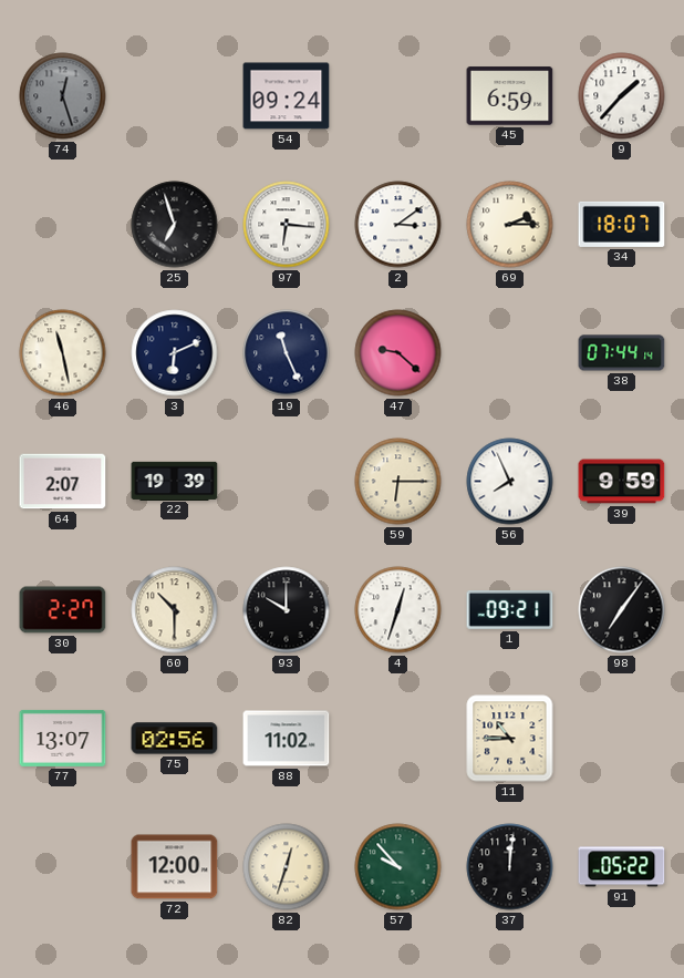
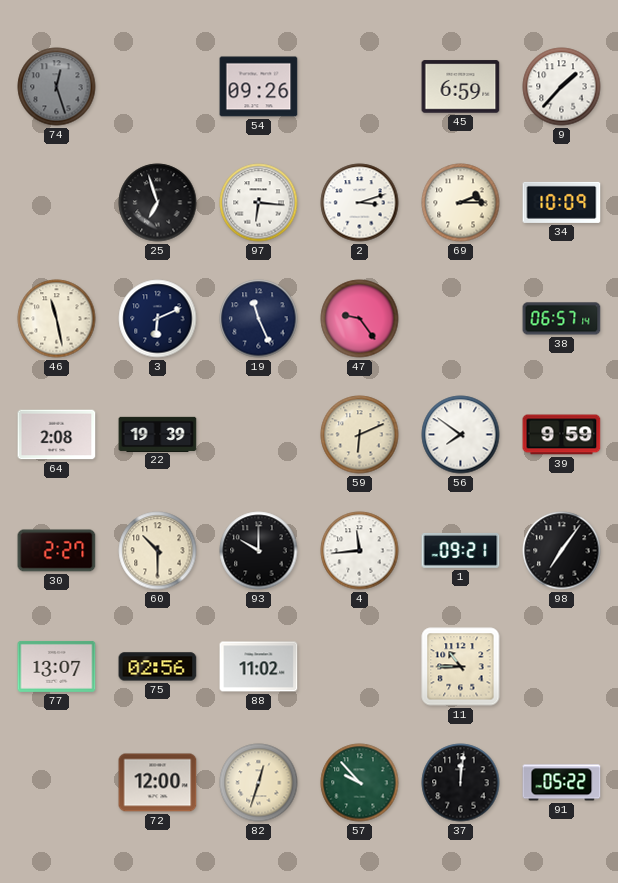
54: 09:24 -> 09:26 (259, 87)
2: 3:09 -> 3:12 (360, 203)
34: 18:07 -> 10:09 (562, 202)
47: 9:22 -> 9:24 (360, 319)
38: 07:44 -> 06:57 (562, 319)
64: 2:07 -> 2:08 (57, 435)
59: 6:15 -> 6:11 (360, 435)
56: 7:56 -> 7:51 (461, 435)
4: 12:33 -> 11:44 (360, 551)
